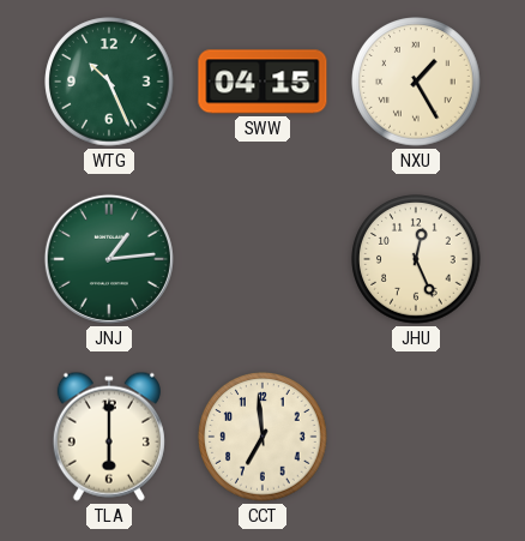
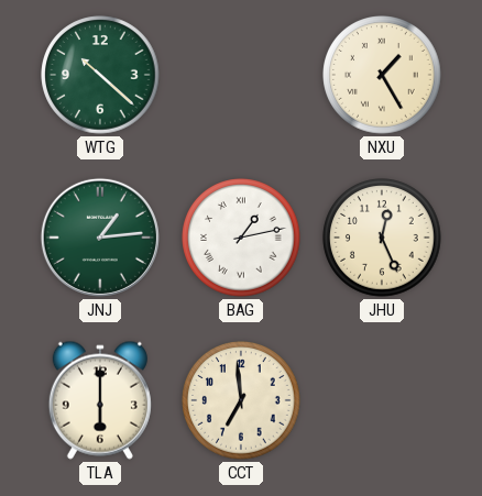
WTG: 10:26 -> 10:22 (100, 75)
SWW: 04:15 -> none (262, 82)
BAG: none -> 1:13 (241, 238)
